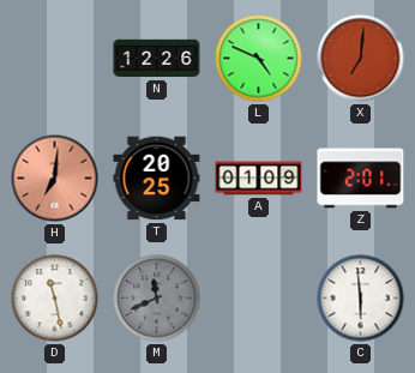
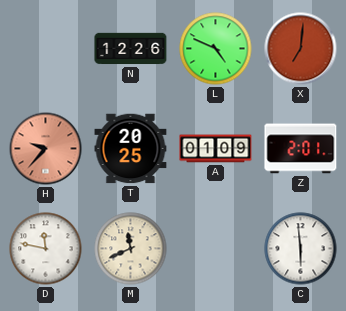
H: 7:01 -> 9:37 (46, 149)
D: 11:28 -> 11:47 (46, 249)
M dial: grey -> cream (131, 249)
